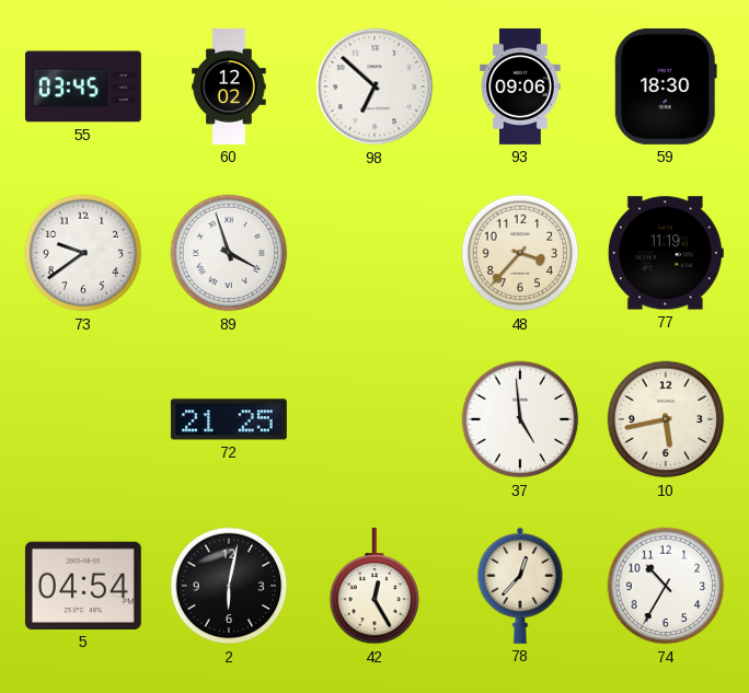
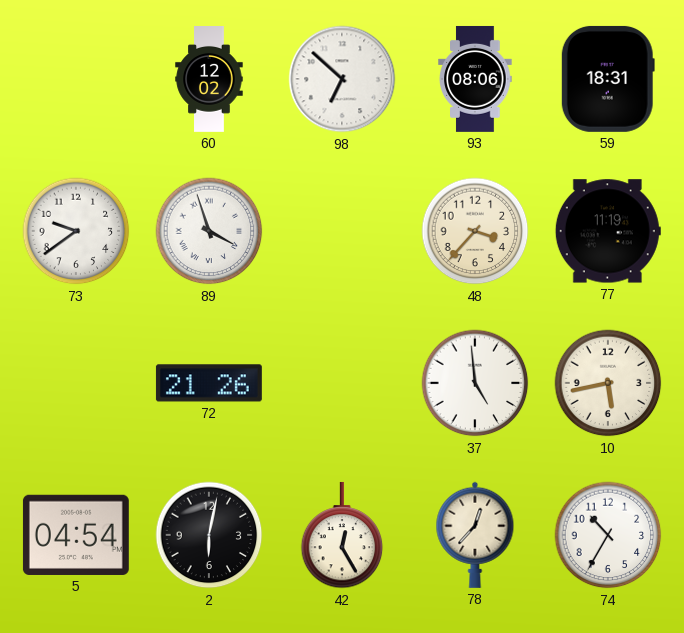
55: 03:45 -> none (83, 86)
93: 09:06 -> 08:06 (475, 79)
59: 18:30 -> 18:31 (608, 79)
72: 21:25 -> 21:26 (209, 383)
